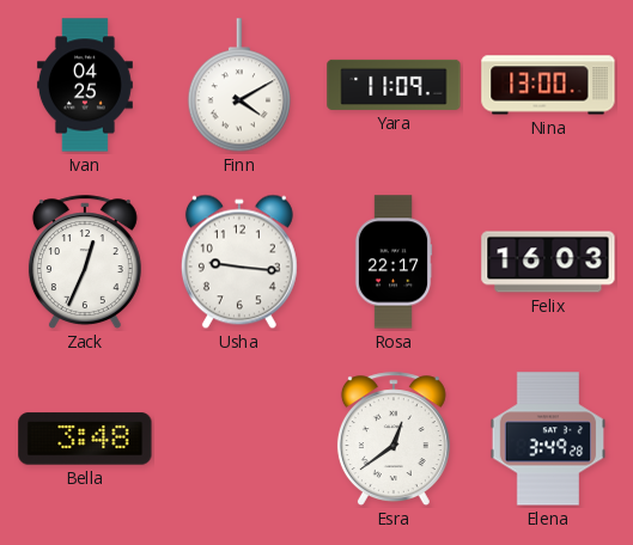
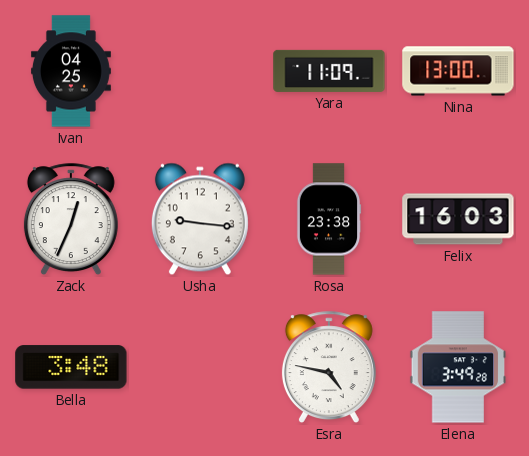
Finn: 4:10 -> none (238, 86)
Rosa: 22:17 -> 23:38 (329, 219)
Esra: 12:39 -> 4:47 (329, 368)
